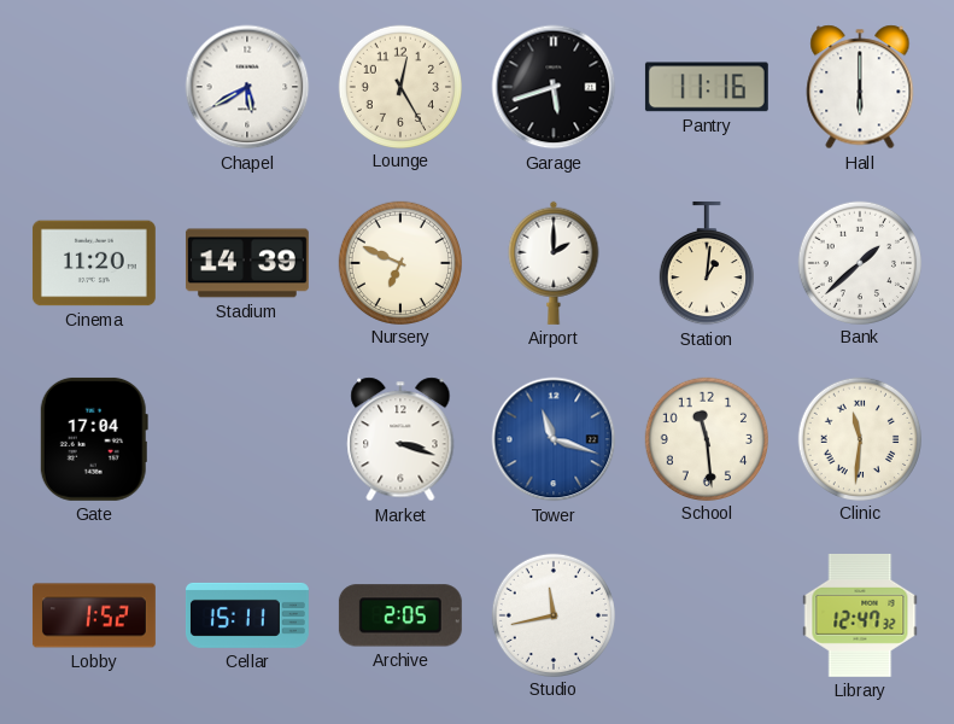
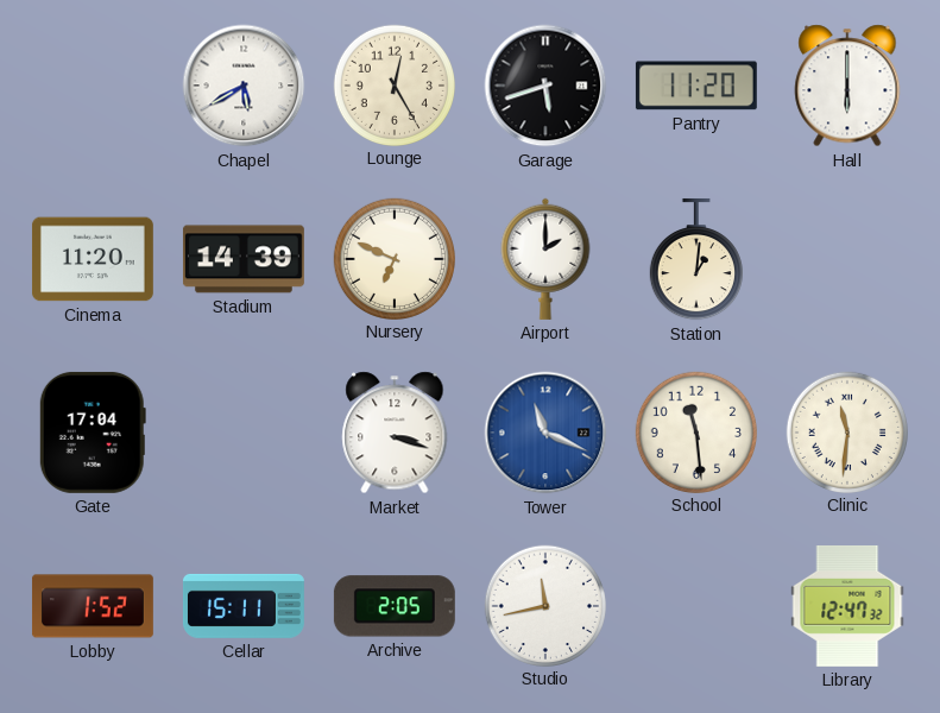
Pantry: 11:16 -> 11:20 (696, 86)
Bank: 1:38 -> none (859, 262)
Tower: 11:18 -> 11:19 (545, 433)
